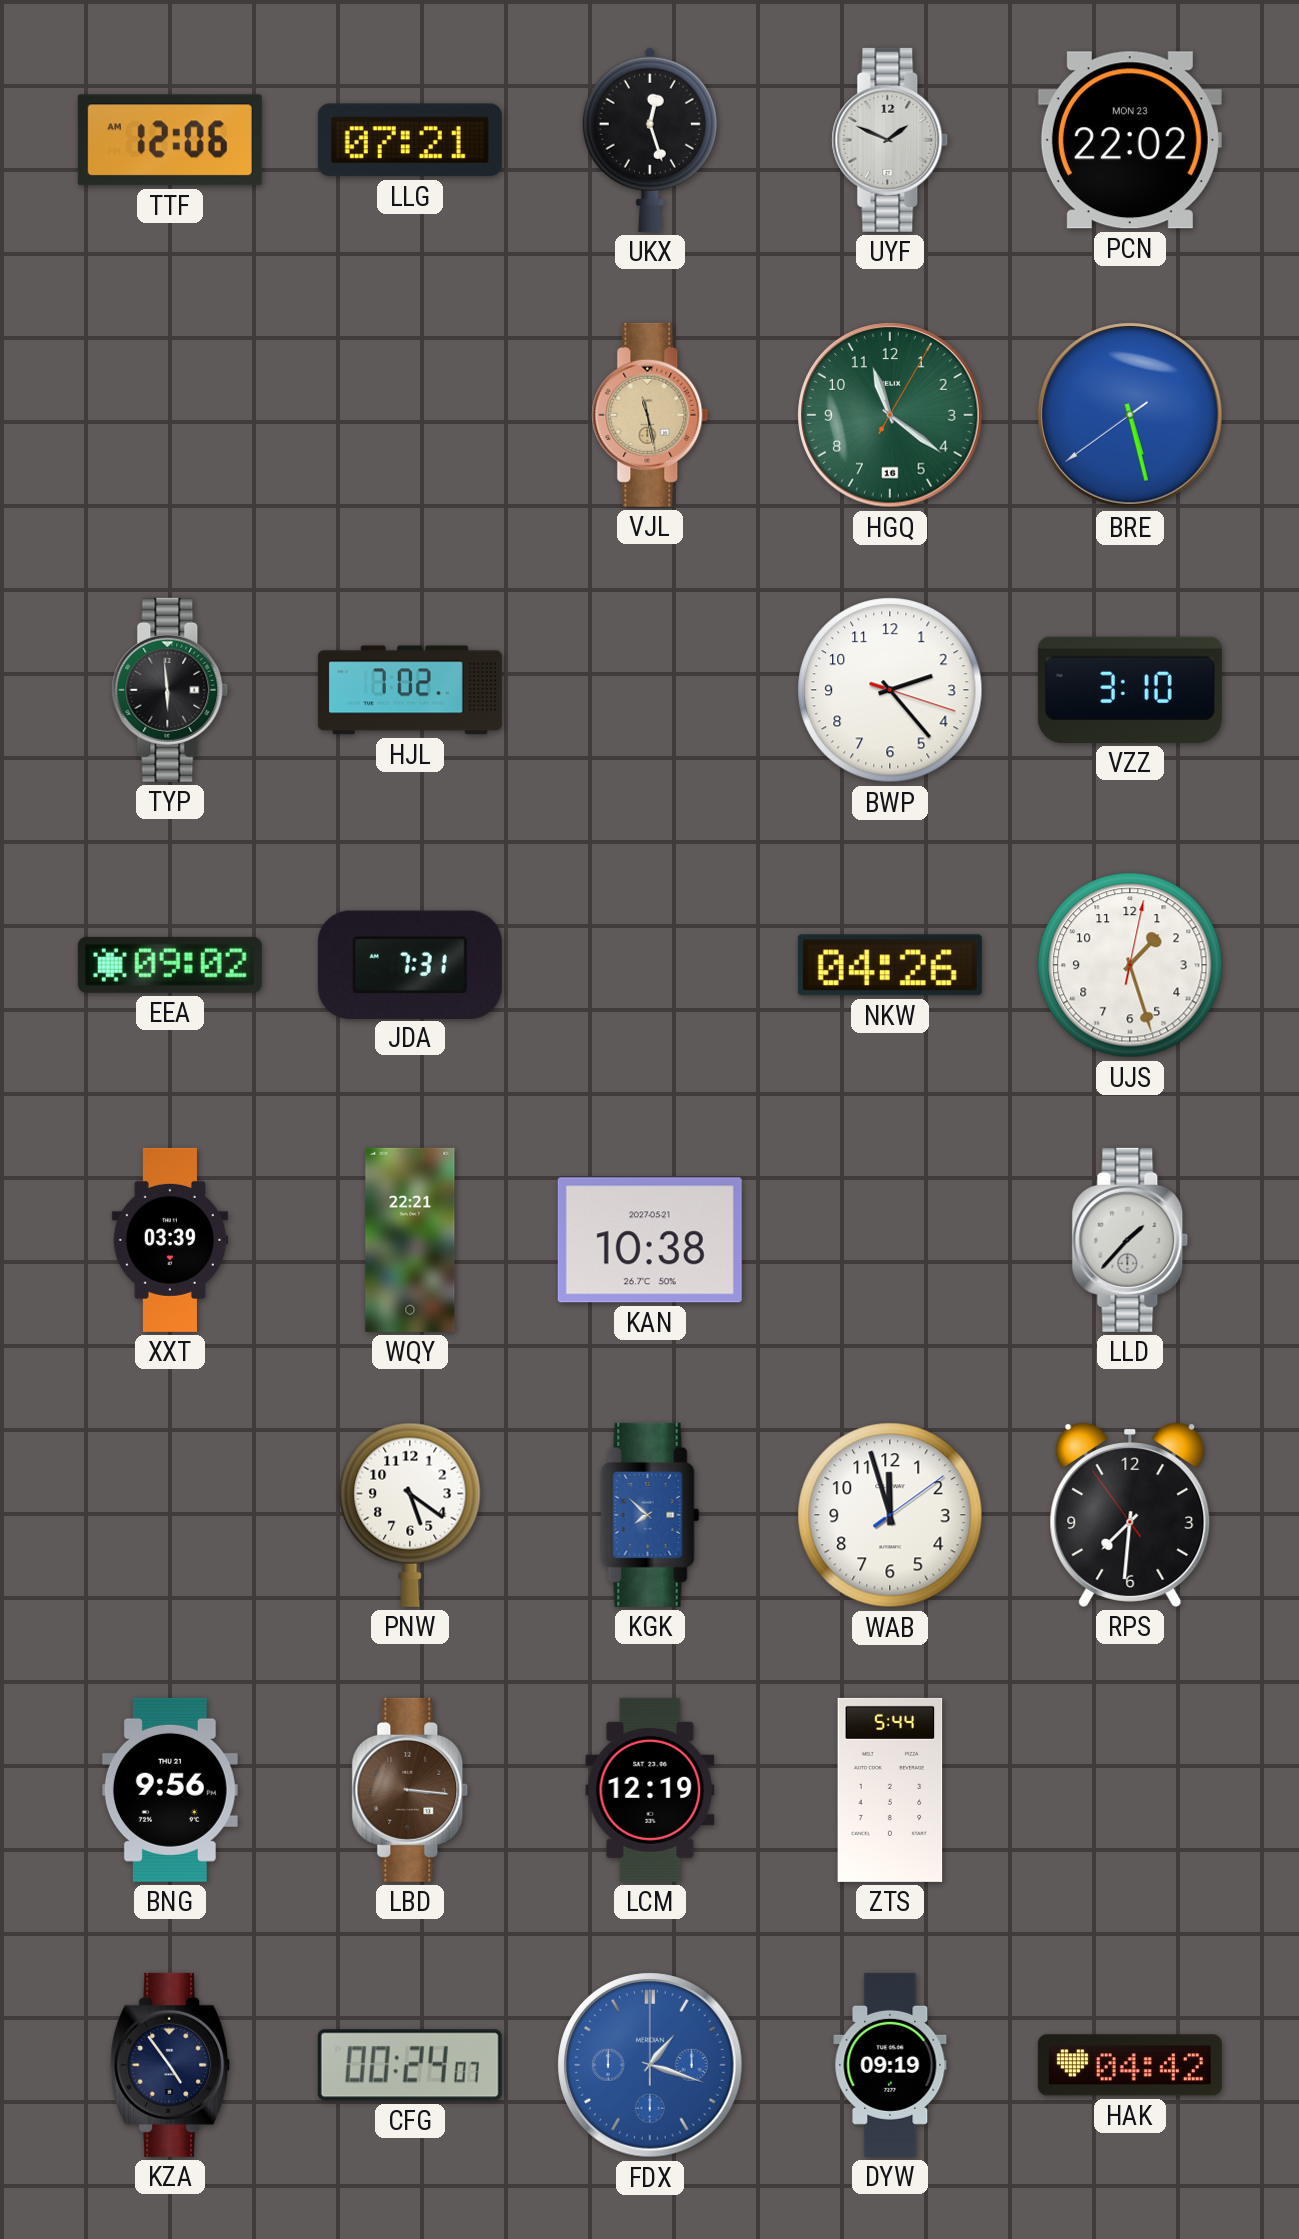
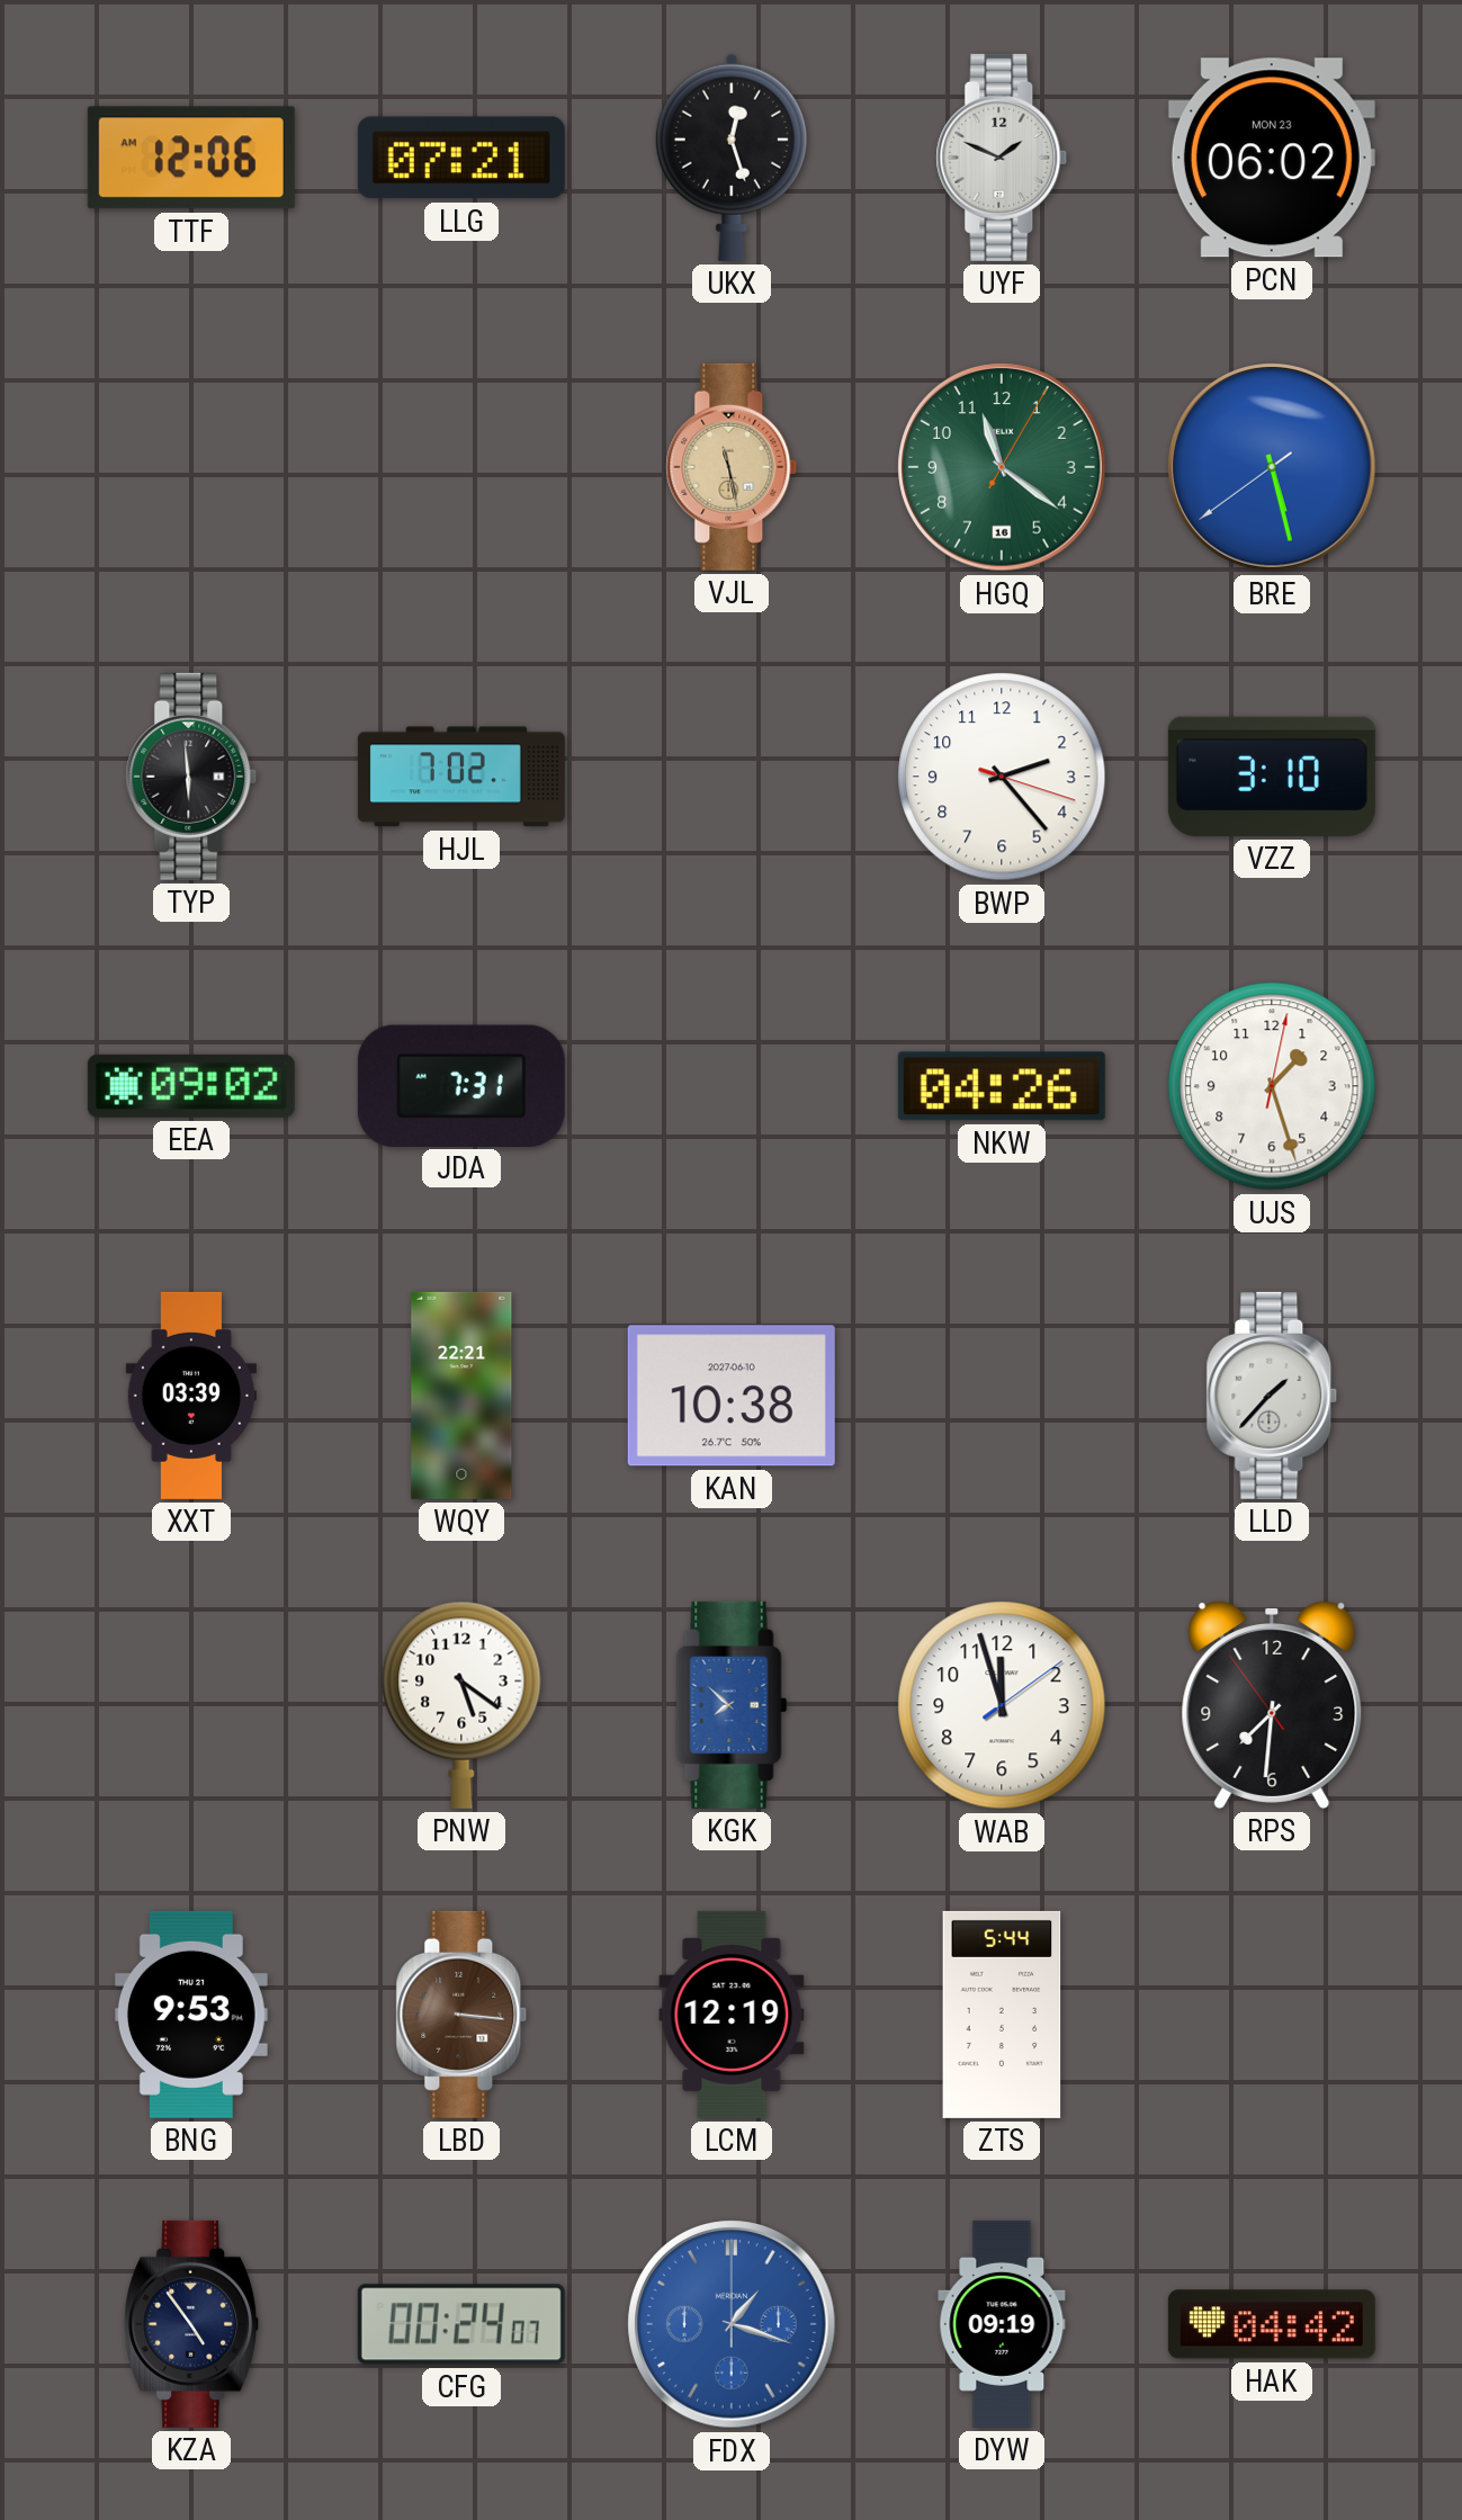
PCN: 22:02 -> 06:02 (1272, 158)
KAN date: 2027-05-21 -> 2027-06-10 (732, 1396)
BNG: 9:56 -> 9:53 (191, 2015)
